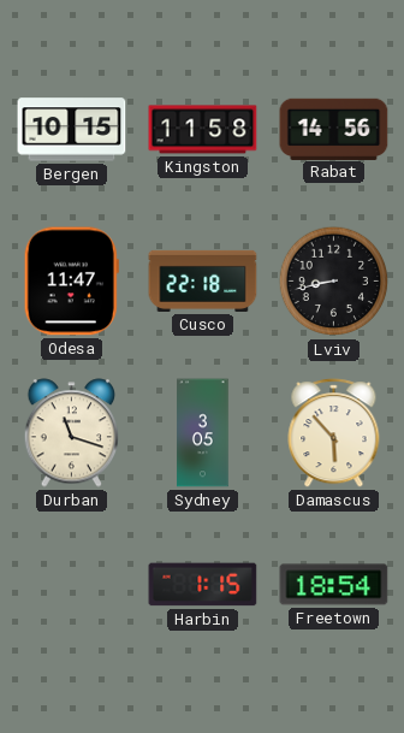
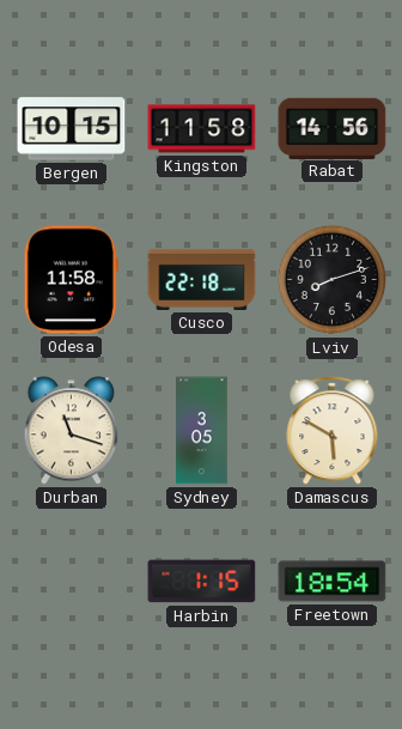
Odesa: 11:47 -> 11:58 (71, 280)
Lviv: 8:43 -> 8:12 (333, 280)
Damascus: 5:53 -> 5:50 (333, 431)
